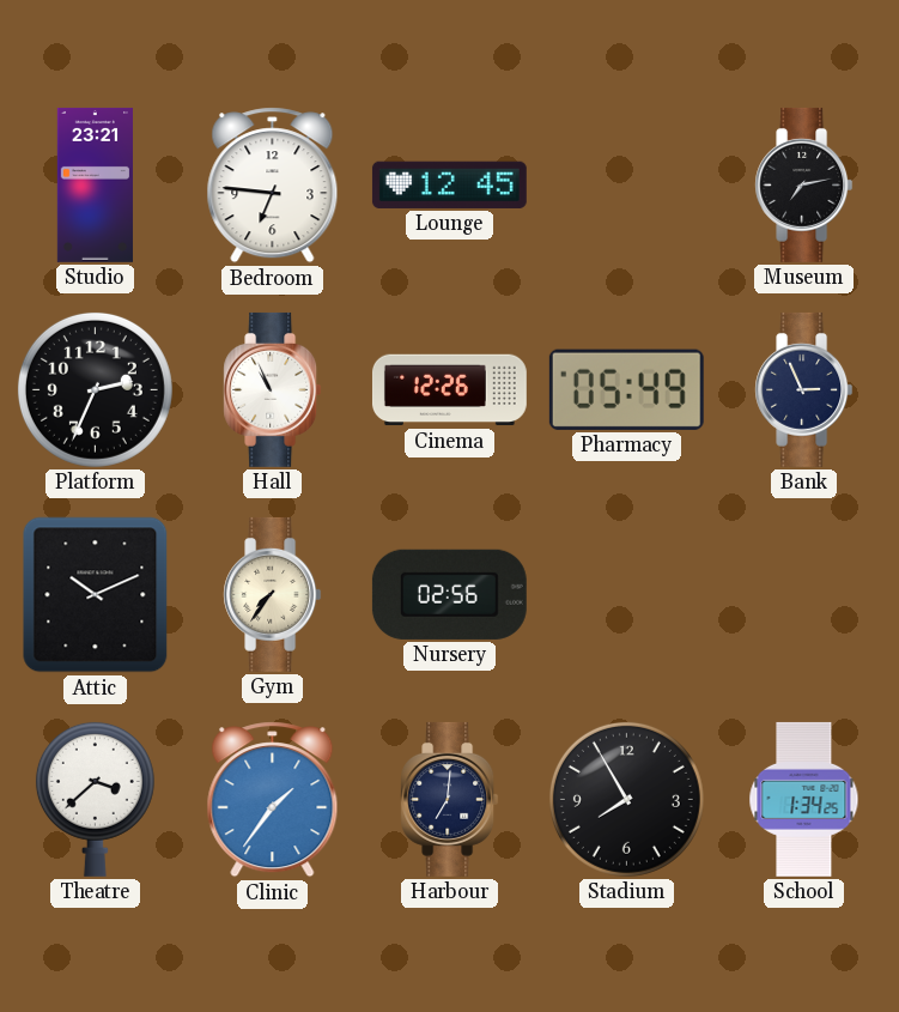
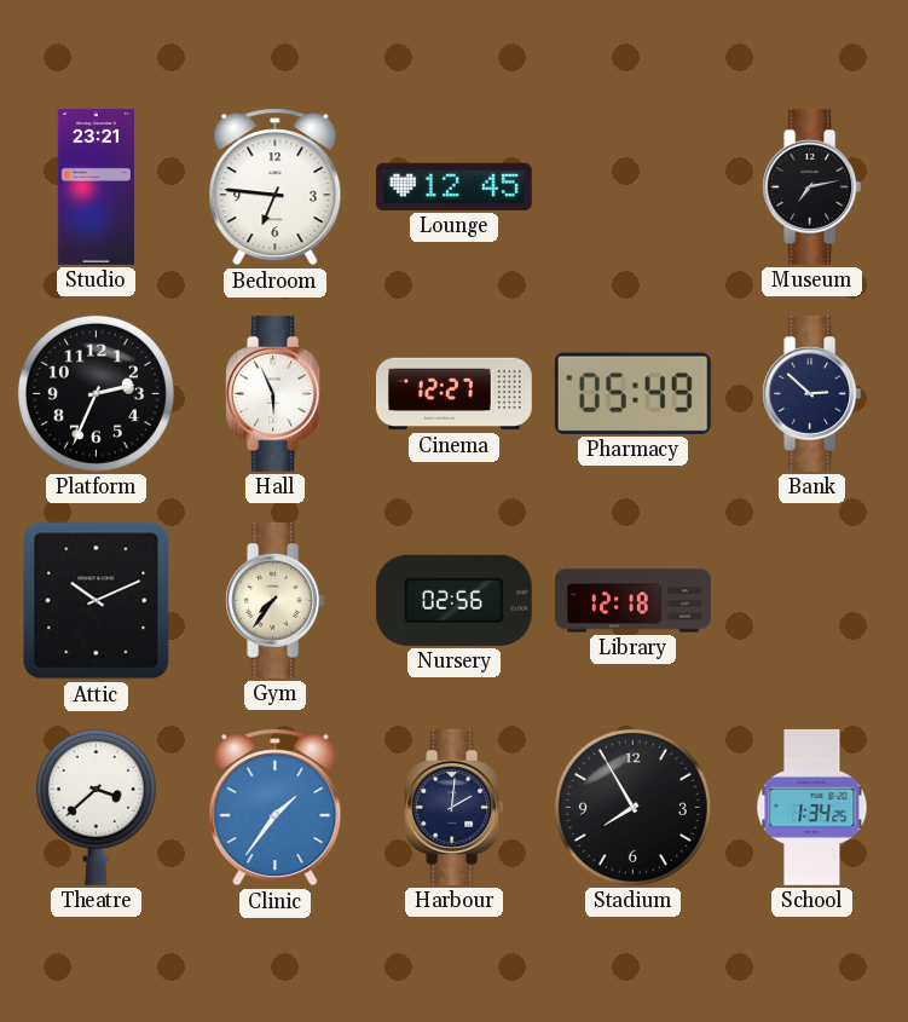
Hall: 10:56 -> 5:56 (276, 393)
Cinema: 12:26 -> 12:27 (453, 394)
Bank: 2:56 -> 2:52 (812, 393)
Library: none -> 12:18 (632, 601)
Harbour: 7:01 -> 2:01 (455, 807)
